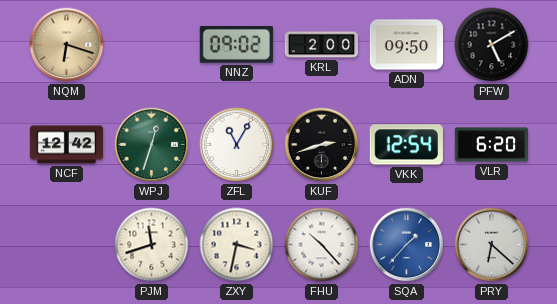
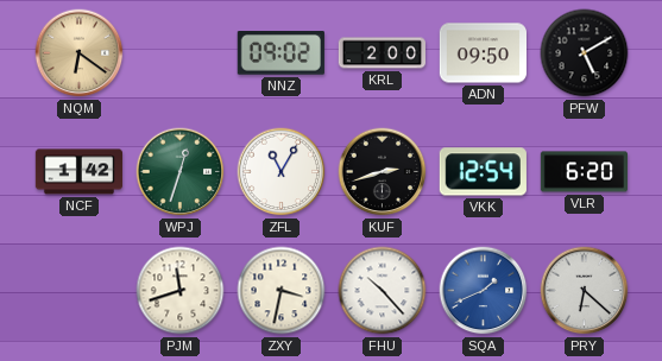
NQM: 6:18 -> 6:21 (80, 53)
NCF: 12:42 -> 1:42 (78, 172)
SQA: 1:37 -> 1:41 (484, 291)
